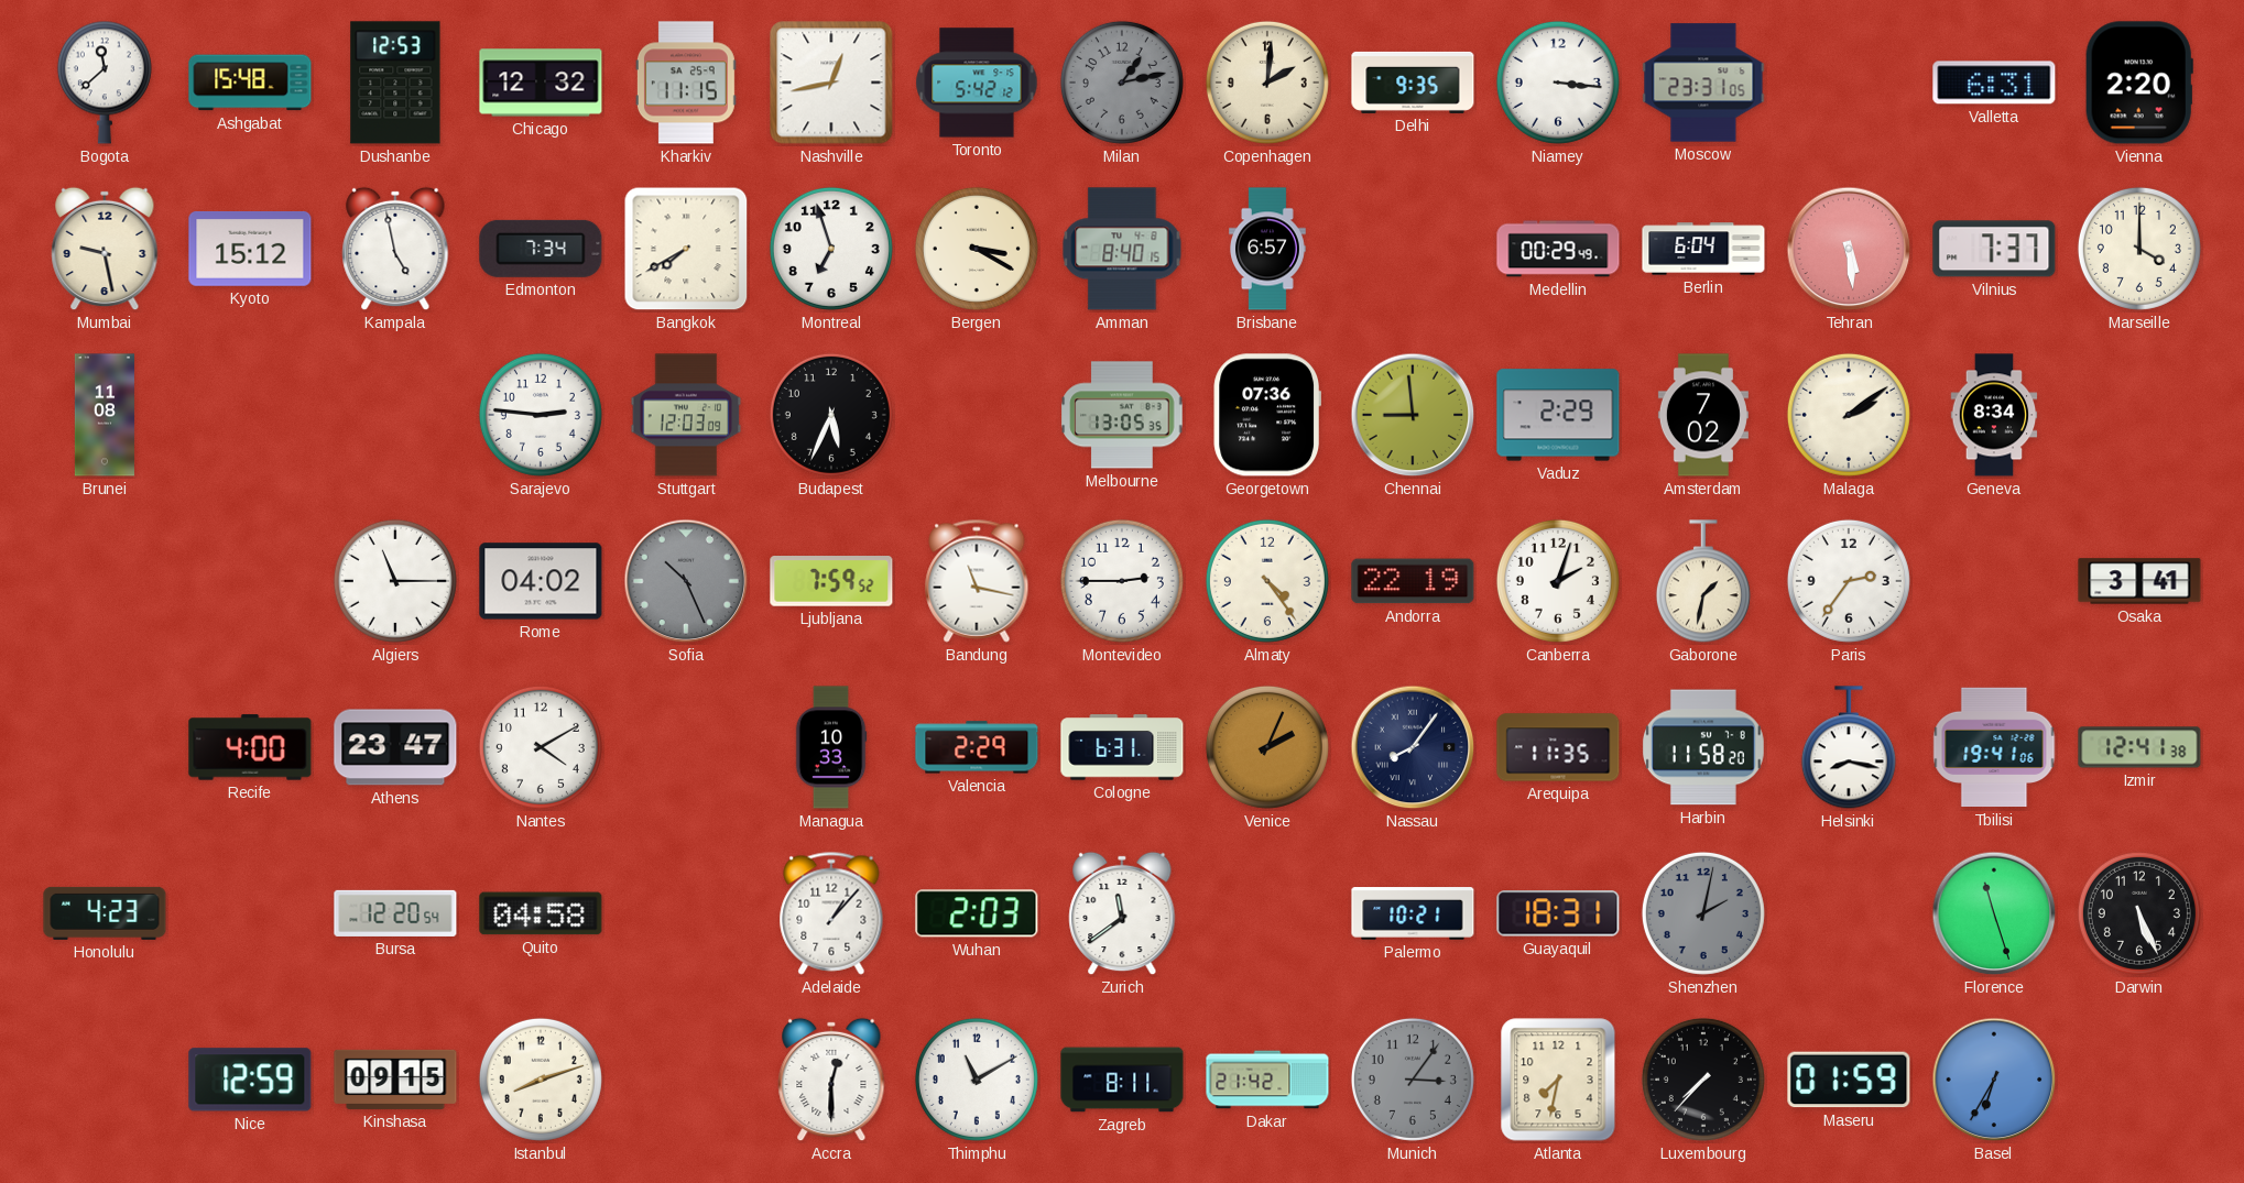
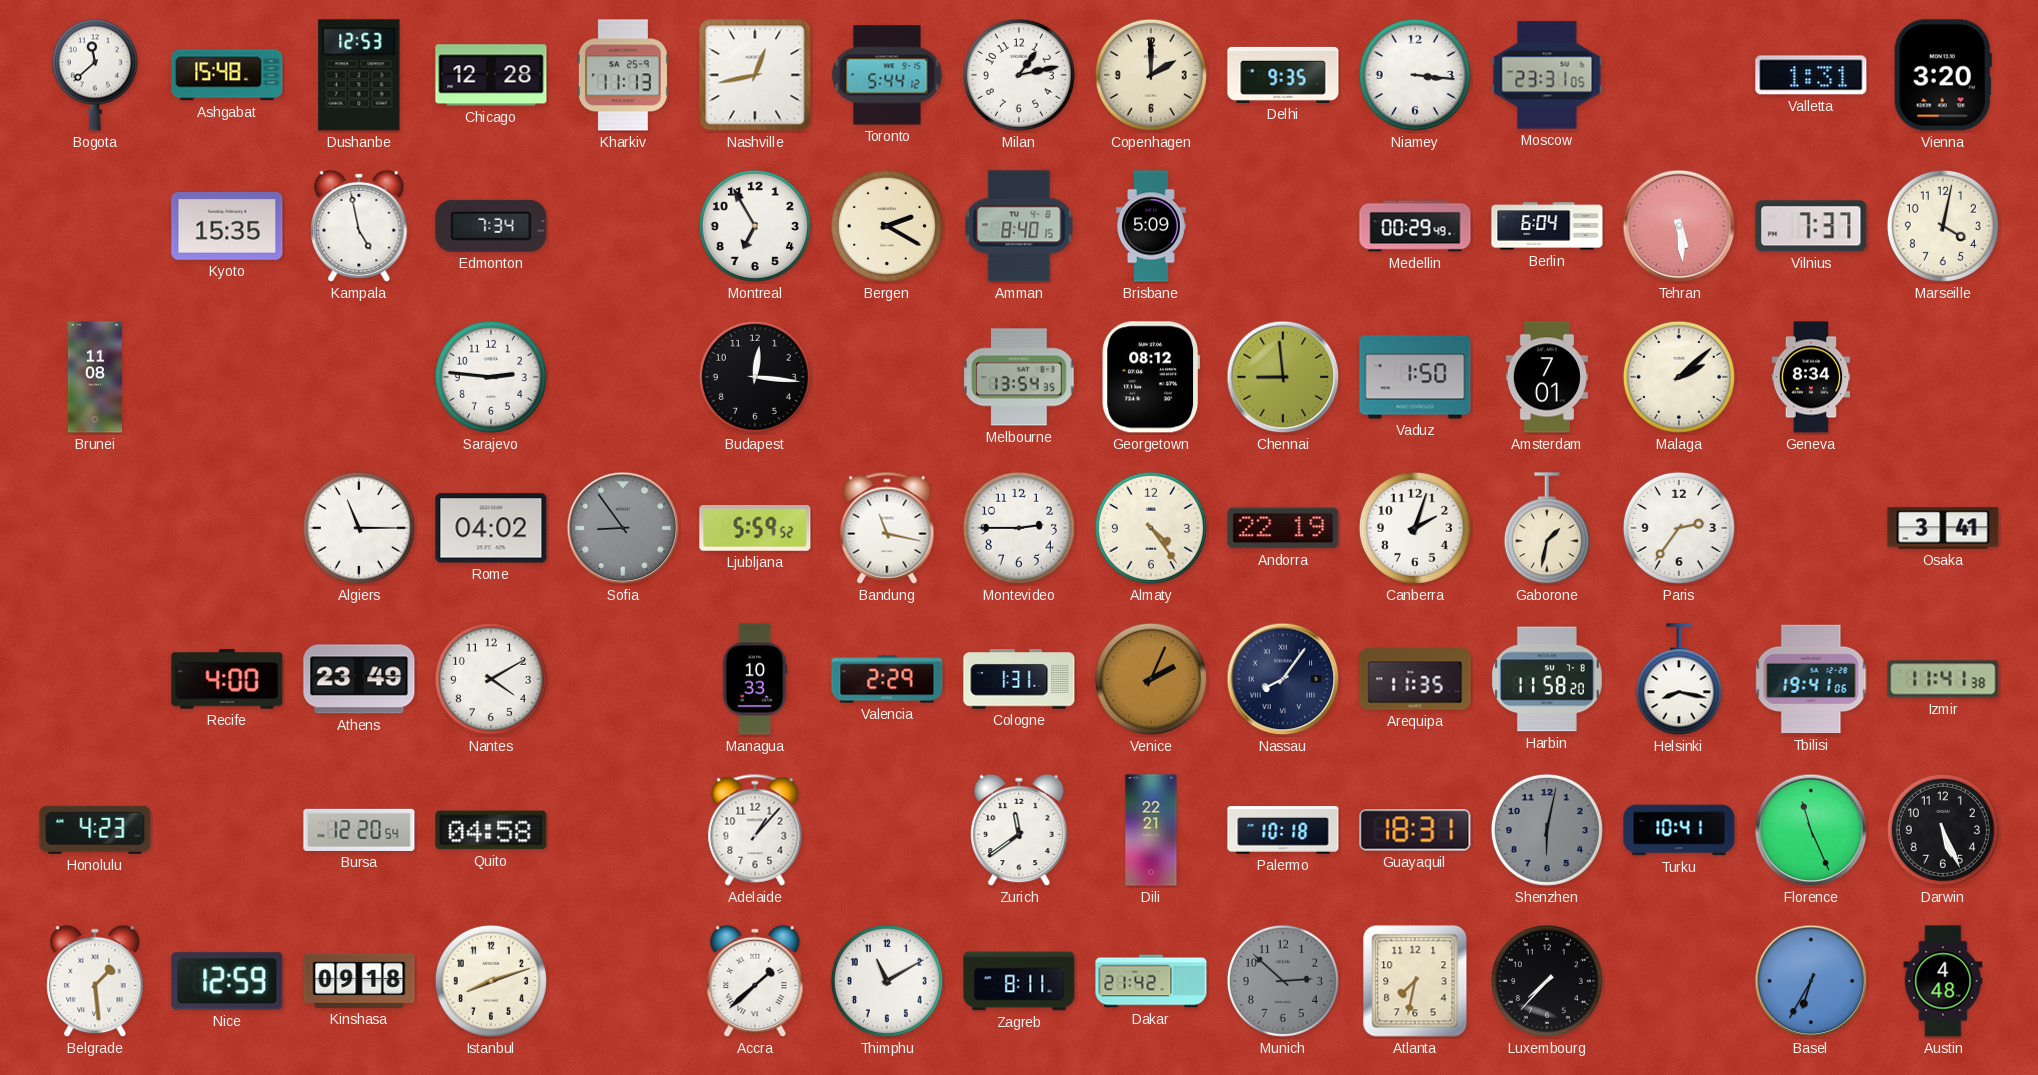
Chicago: 12:32 -> 12:28 (491, 75)
Kharkiv: 11:15 -> 11:13 (623, 75)
Toronto: 5:42 -> 5:44 (887, 75)
Milan dial: grey -> white (1019, 75)
Copenhagen: 2:01 -> 2:00 (1151, 75)
Valletta: 6:31 -> 1:31 (1811, 75)
Vienna: 2:20 -> 3:20 (1943, 75)
Mumbai: 9:28 -> none (105, 249)
Kyoto: 15:12 -> 15:35 (227, 226)
Bangkok: 7:40 -> none (686, 249)
Montreal: 6:57 -> 6:55 (755, 226)
Bergen: 3:20 -> 2:20 (887, 226)
Brisbane: 6:57 -> 5:09 (1152, 226)
Marseille: 4:00 -> 4:02 (1943, 226)
Stuttgart: 12:03 -> none (686, 415)
Budapest: 5:34 -> 12:16 (755, 377)
Melbourne: 13:05 -> 13:54 (1019, 377)
Georgetown: 07:36 -> 08:12 (1150, 377)
Vaduz: 2:29 -> 1:50 (1415, 377)
Amsterdam: 7:02 -> 7:01 (1547, 377)
Malaga: 2:09 -> 2:08 (1679, 377)
Sofia: 10:26 -> 8:54 (623, 528)
Ljubljana: 7:59 -> 5:59 (755, 529)
Athens: 23:47 -> 23:49 (359, 679)
Cologne: 6:31 -> 1:31 (1019, 679)
Izmir: 12:41 -> 11:41 (1943, 679)
Wuhan: 2:03 -> none (977, 913)
Dili: none -> 22:21 (1151, 830)
Palermo: 10:21 -> 10:18 (1283, 830)
Shenzhen: 2:02 -> 6:02 (1547, 830)
Turku: none -> 10:41 (1679, 830)
Florence: 11:27 -> 11:26 (1811, 830)
Belgrade: none -> 1:29 (95, 981)
Kinshasa: 09:15 -> 09:18 (359, 981)
Accra: 12:30 -> 1:38 (755, 981)
Munich: 3:06 -> 2:52 (1283, 981)
Maseru: 01:59 -> none (1849, 1080)
Austin: none -> 4:48 (1943, 981)
